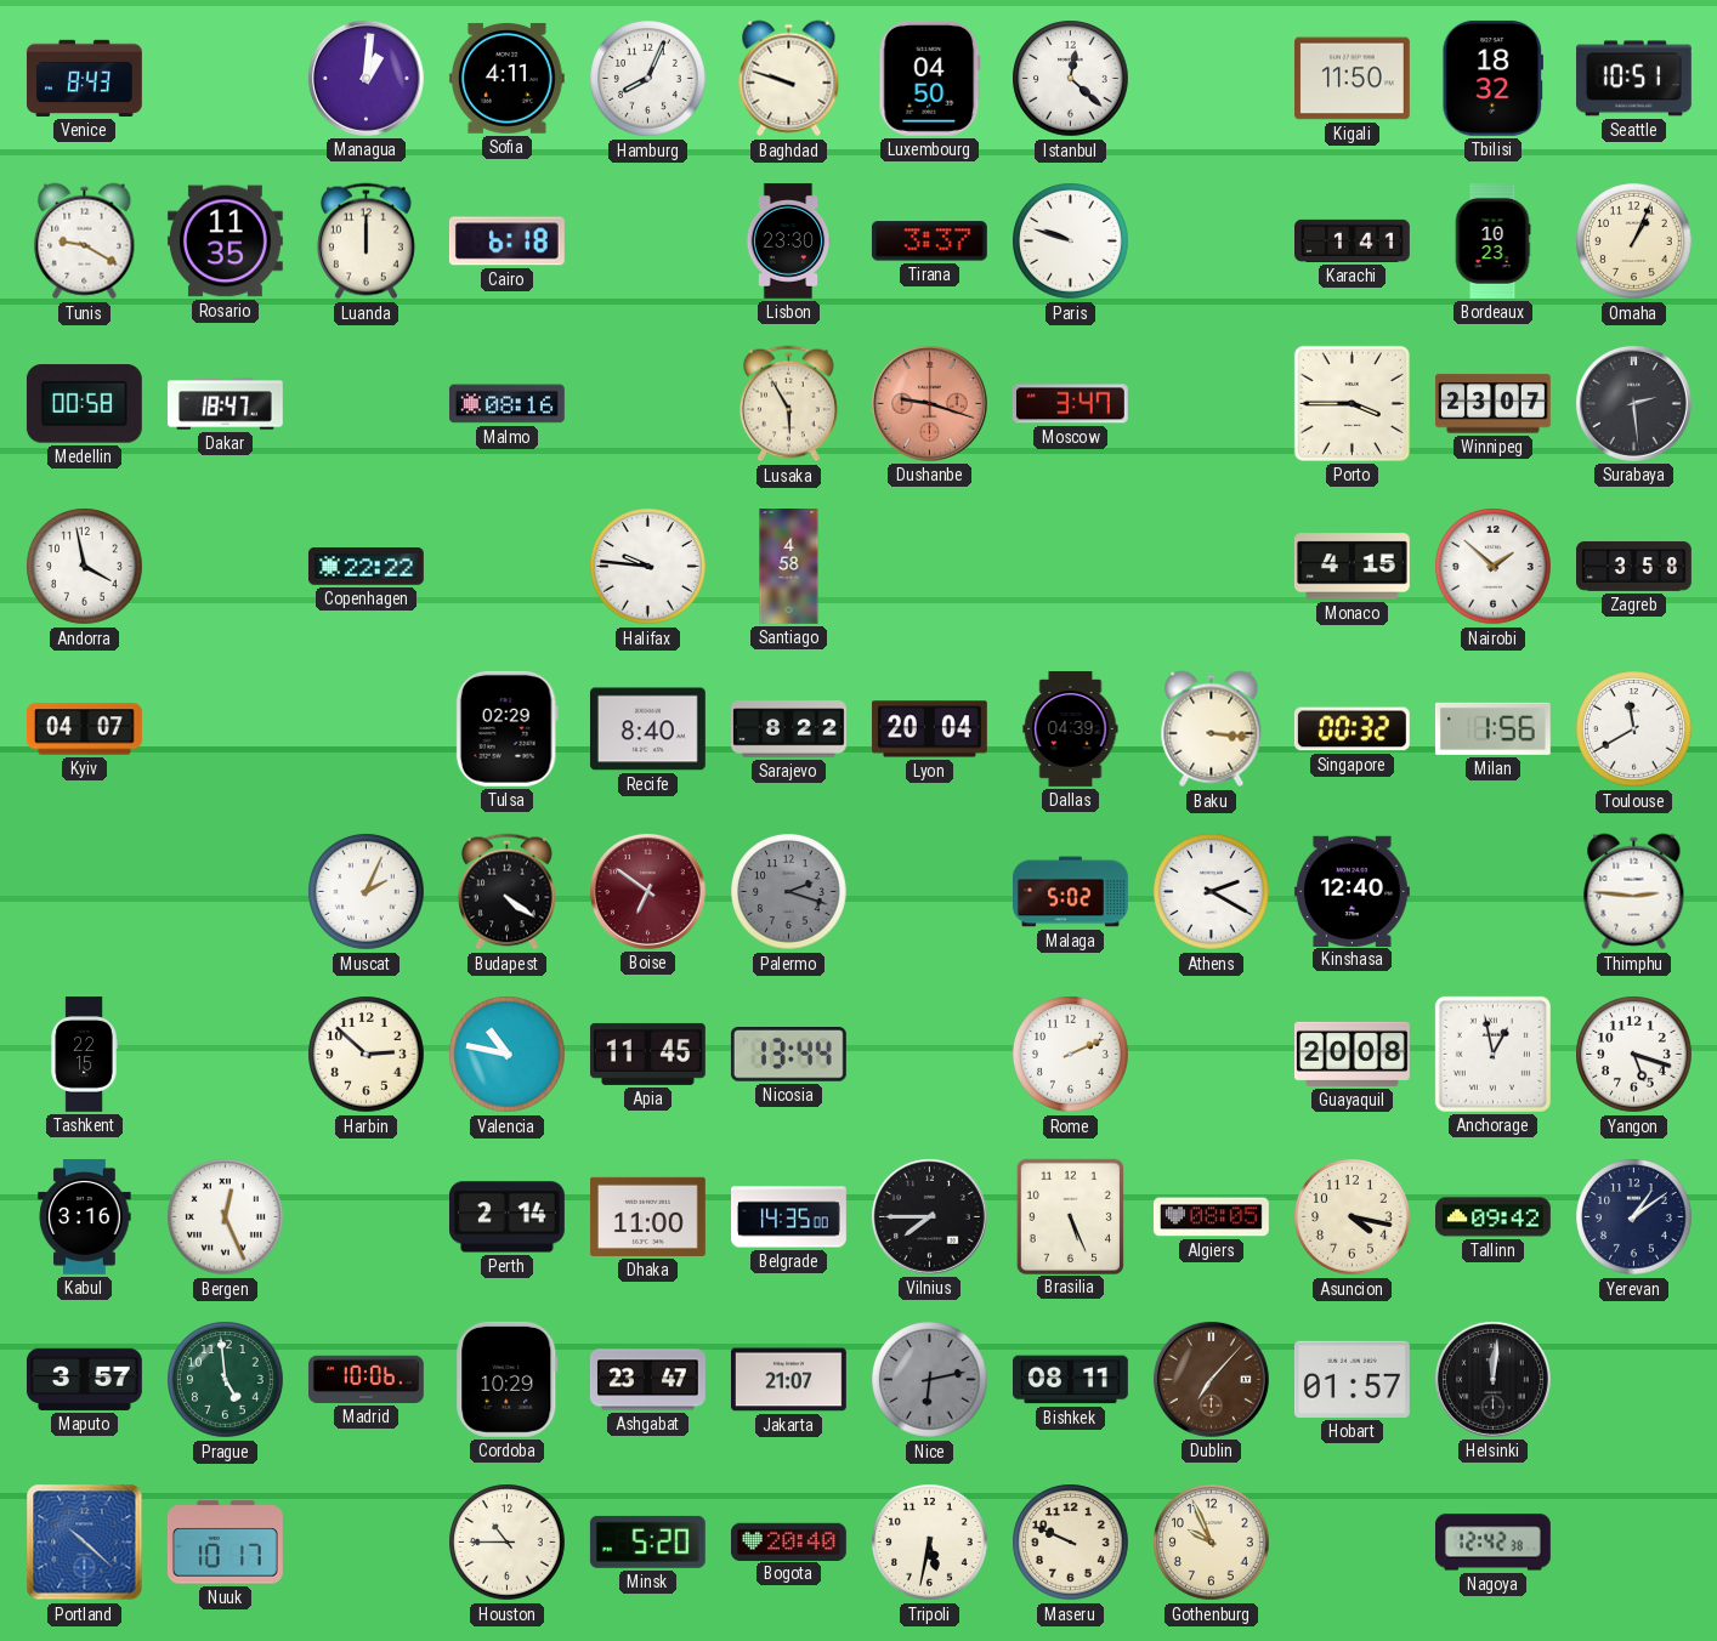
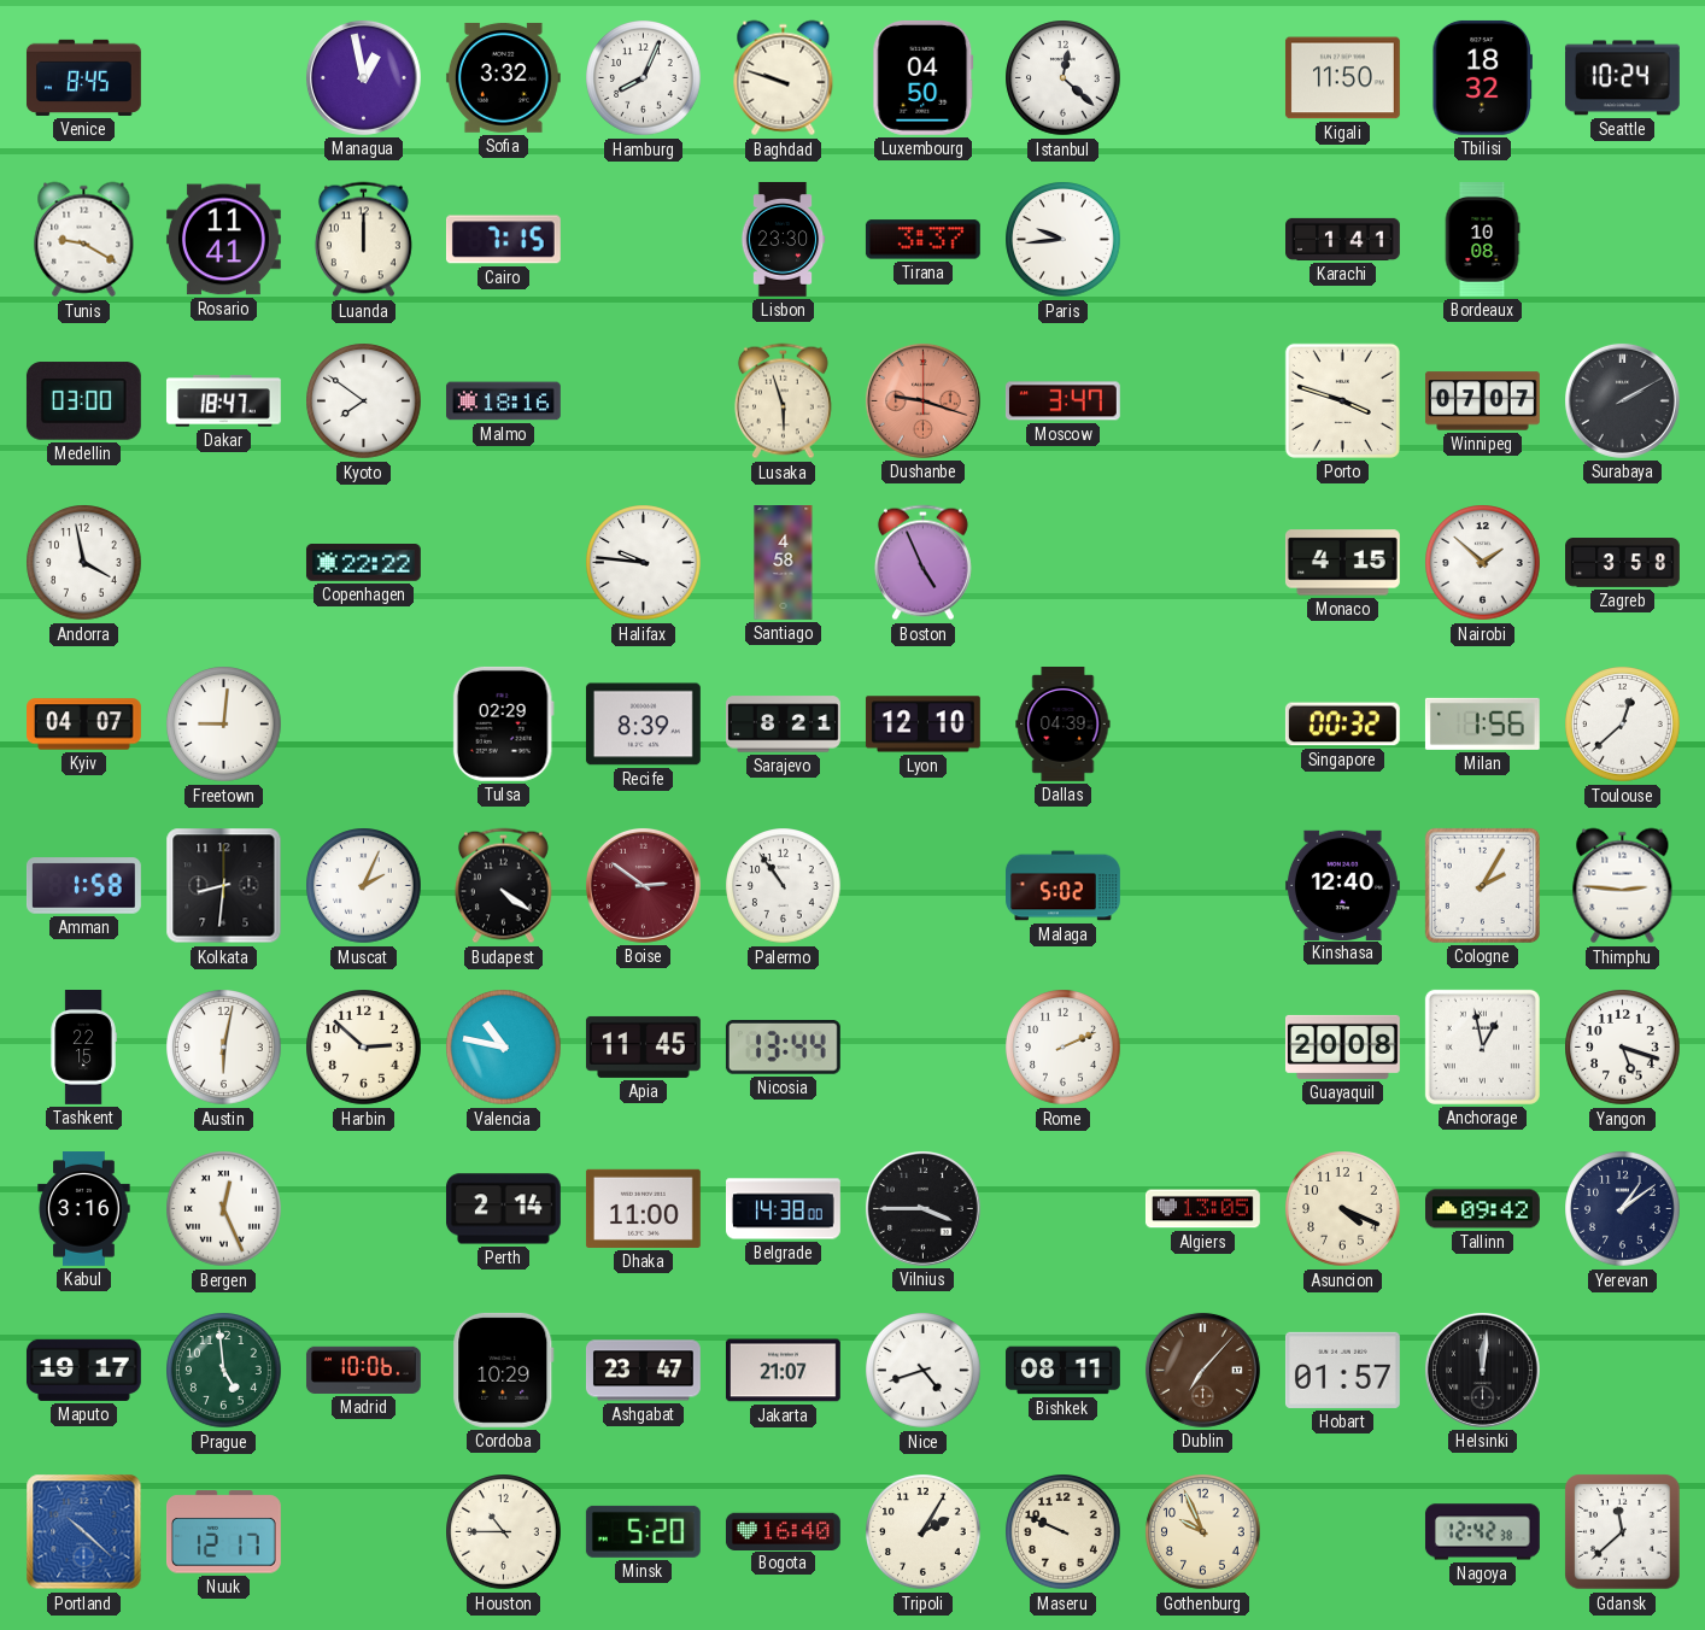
Venice: 8:43 -> 8:45 (83, 77)
Managua: 1:01 -> 12:58 (363, 77)
Sofia: 4:11 -> 3:32 (503, 77)
Seattle: 10:51 -> 10:24 (1622, 78)
Rosario: 11:35 -> 11:41 (223, 240)
Cairo: 6:18 -> 7:15 (503, 240)
Paris: 9:48 -> 9:44 (1064, 240)
Bordeaux: 10:23 -> 10:08 (1482, 240)
Omaha: 1:04 -> none (1634, 242)
Medellin: 00:58 -> 03:00 (83, 401)
Kyoto: none -> 7:51 (364, 401)
Malmo: 08:16 -> 18:16 (503, 401)
Lusaka: 5:55 -> 5:57 (783, 401)
Porto: 3:45 -> 3:48 (1342, 400)
Winnipeg: 23:07 -> 07:07 (1482, 401)
Surabaya: 2:29 -> 2:10 (1622, 400)
Boston: none -> 4:56 (922, 563)
Freetown: none -> 9:01 (224, 725)
Recife: 8:40 -> 8:39 (643, 725)
Sarajevo: 8:22 -> 8:21 (784, 725)
Lyon: 20:04 -> 12:10 (922, 725)
Baku: 3:16 -> none (1212, 729)
Toulouse: 11:40 -> 12:38 (1623, 725)
Amman: none -> 1:58 (83, 886)
Kolkata: none -> 8:31 (224, 886)
Boise: 6:51 -> 2:51 (643, 885)
Palermo: 2:18 -> 10:54 (784, 886)
Palermo dial: grey -> white (784, 886)
Athens: 2:20 -> none (1212, 892)
Cologne: none -> 2:05 (1482, 885)
Austin: none -> 6:02 (224, 1048)
Belgrade: 14:35 -> 14:38 (784, 1209)
Vilnius: 7:45 -> 3:45 (922, 1208)
Brasilia: 5:26 -> none (1070, 1216)
Algiers: 08:05 -> 13:05 (1202, 1209)
Asuncion: 4:17 -> 4:19 (1343, 1209)
Maputo: 3:57 -> 19:17 (83, 1370)
Nice: 6:13 -> 4:42 (924, 1371)
Nice dial: grey -> white (924, 1371)
Nuuk: 10:17 -> 12:17 (223, 1532)
Bogota: 20:40 -> 16:40 (783, 1531)
Tripoli: 5:32 -> 2:05 (924, 1532)
Gdansk: none -> 11:38 (1623, 1532)
